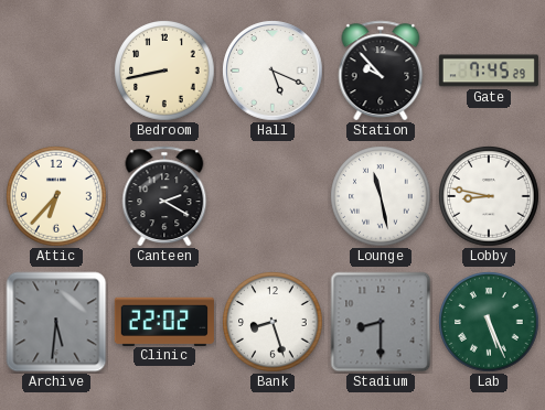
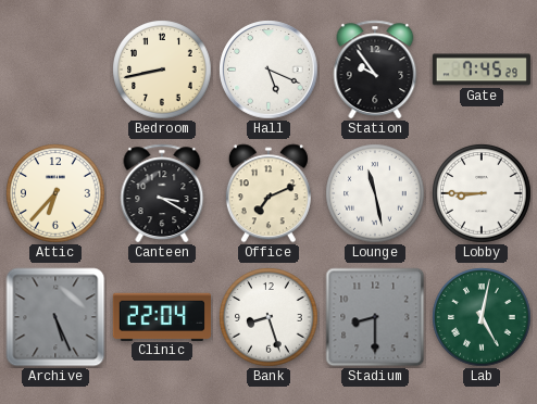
Station: 9:53 -> 9:54 (375, 70)
Canteen: 2:20 -> 3:20 (162, 193)
Office: none -> 7:11 (268, 193)
Lobby: 8:47 -> 8:45 (482, 193)
Archive: 5:31 -> 5:26 (55, 317)
Clinic: 22:02 -> 22:04 (162, 316)
Lab: 5:26 -> 5:02 (482, 317)
